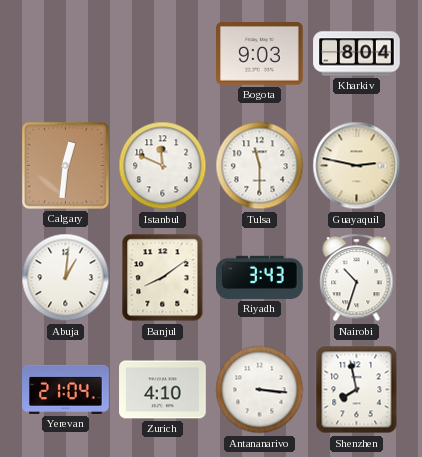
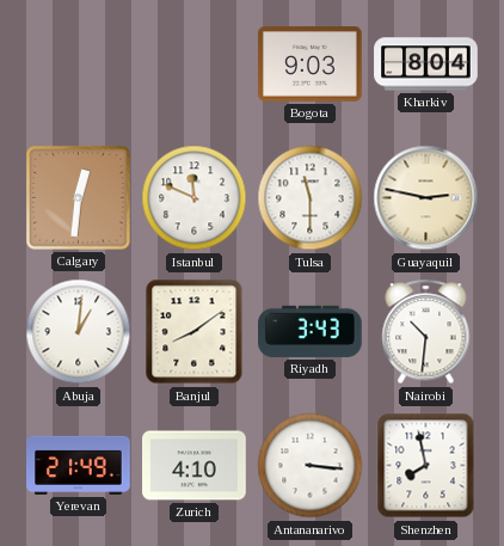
Nairobi: 10:33 -> 10:31 (426, 332)
Yerevan: 21:04 -> 21:49 (79, 465)
